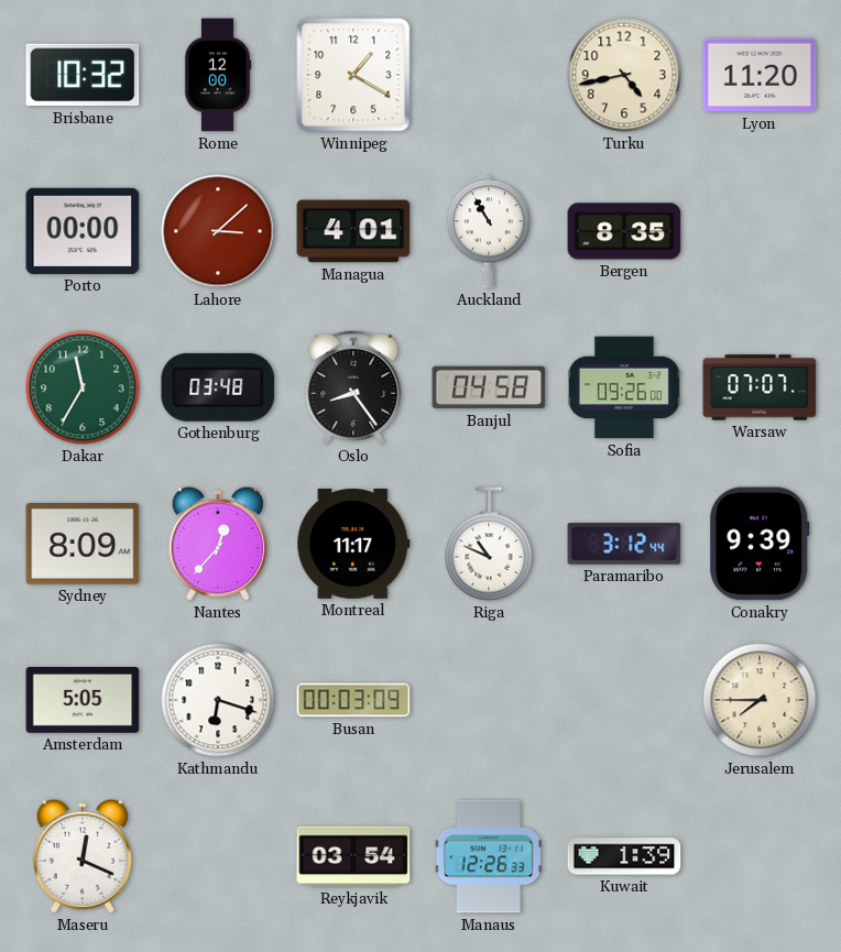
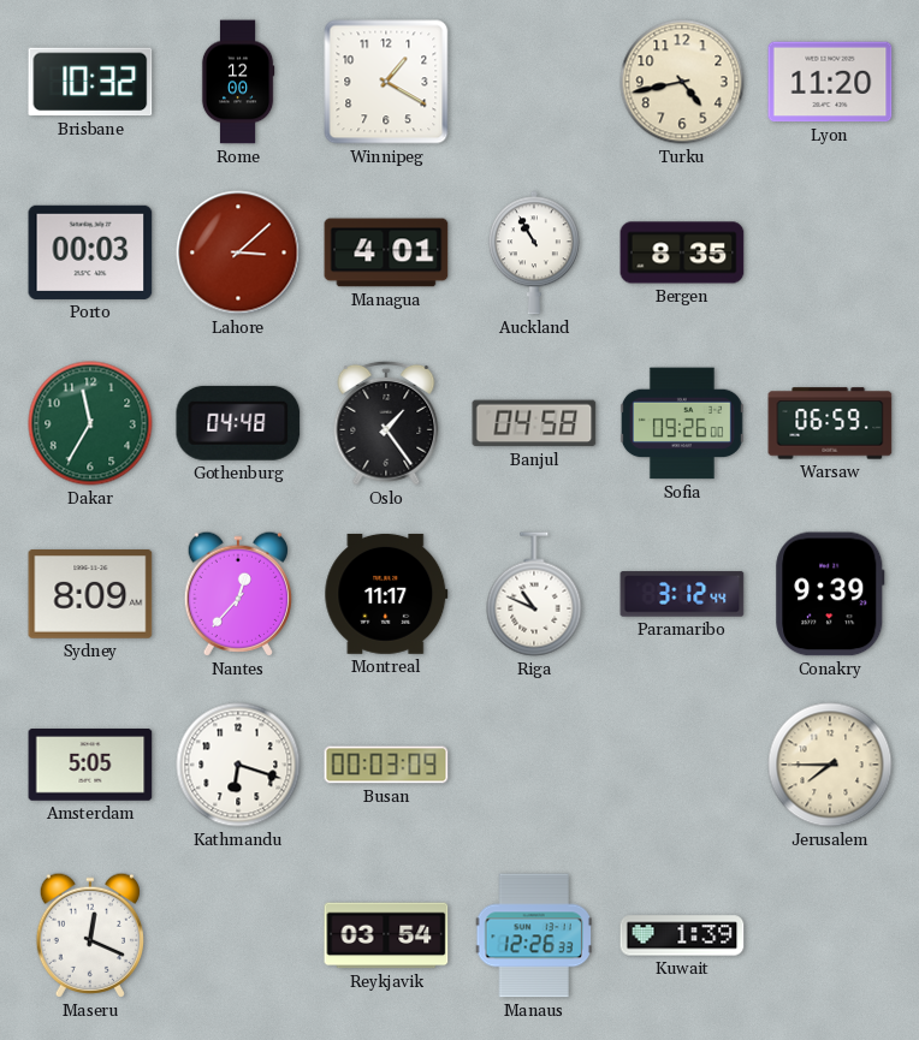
Porto: 00:00 -> 00:03 (90, 252)
Gothenburg: 03:48 -> 04:48 (238, 423)
Oslo: 8:24 -> 1:24 (386, 423)
Warsaw: 07:07 -> 06:59 (830, 423)
